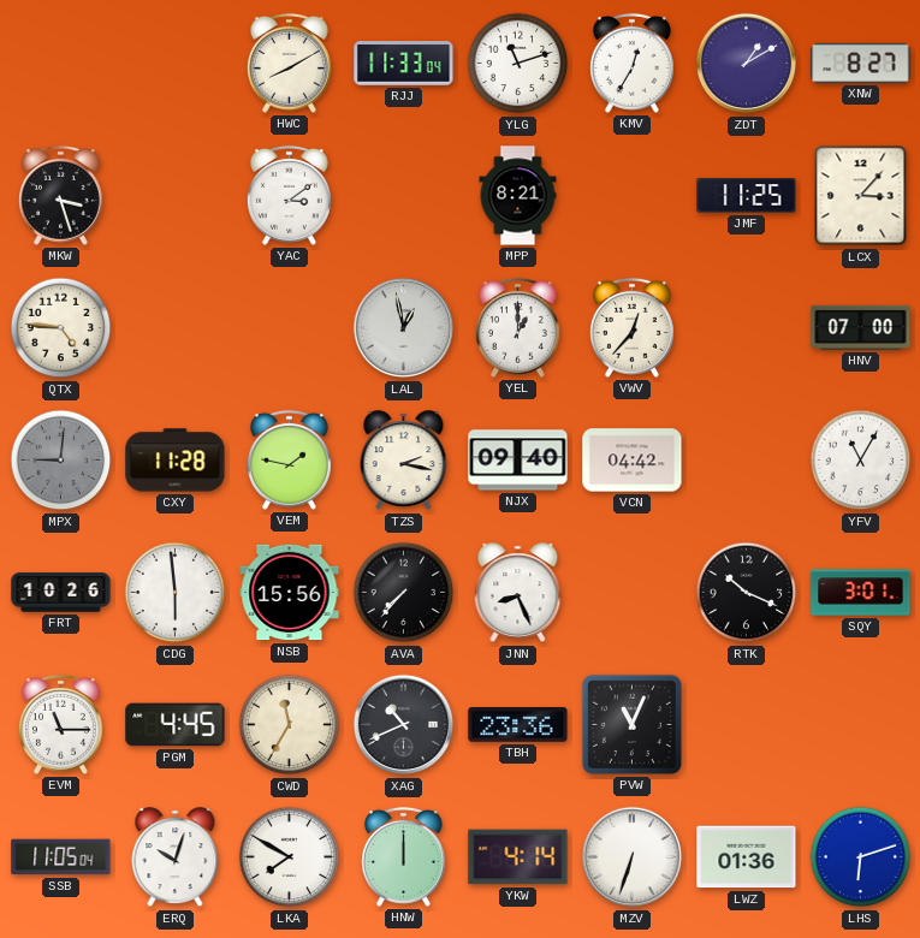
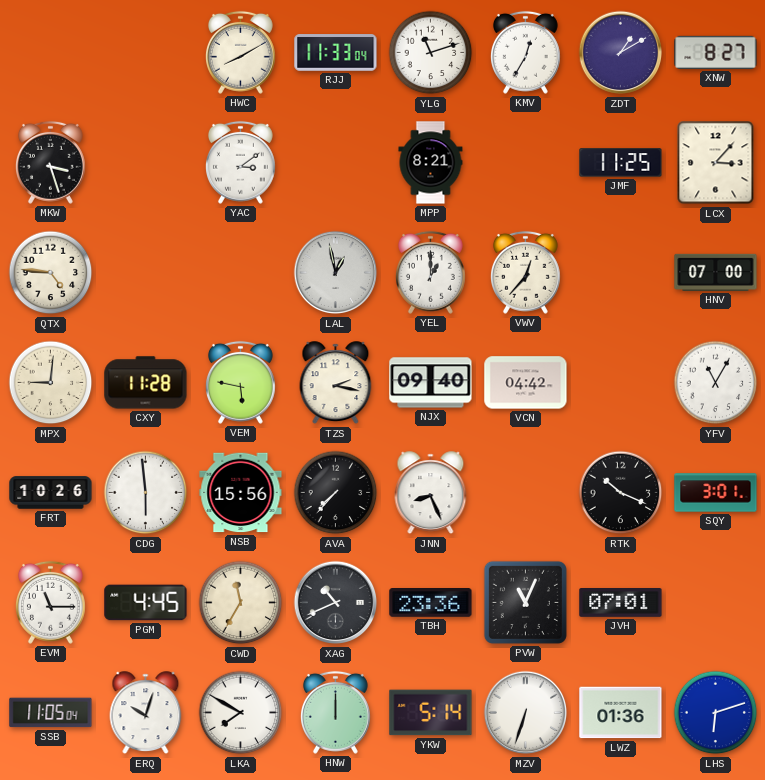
MPX dial: grey -> cream (51, 383)
VEM: 1:47 -> 5:47 (240, 382)
JVH: none -> 07:01 (621, 603)
YKW: 4:14 -> 5:14 (431, 713)
